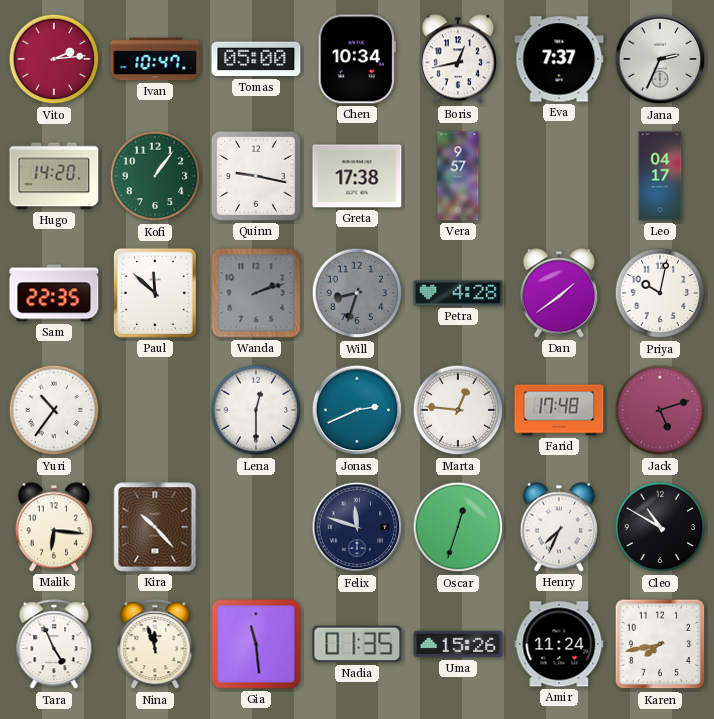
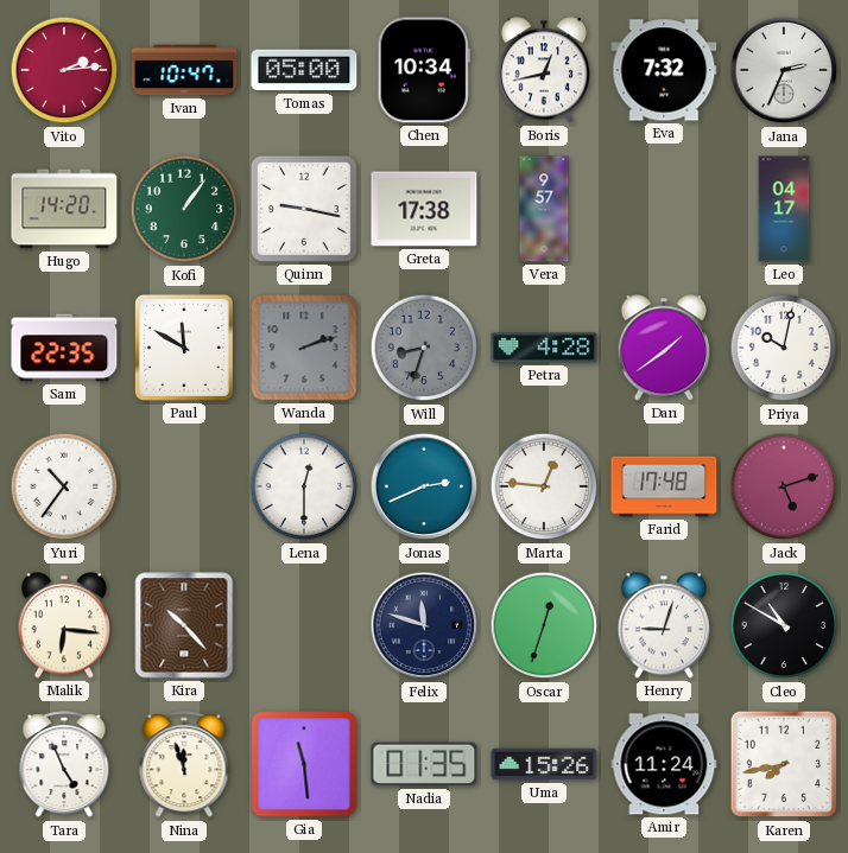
Eva: 7:37 -> 7:32 (664, 70)
Paul: 11:52 -> 11:50 (184, 348)
Henry: 7:34 -> 9:03 (663, 625)
